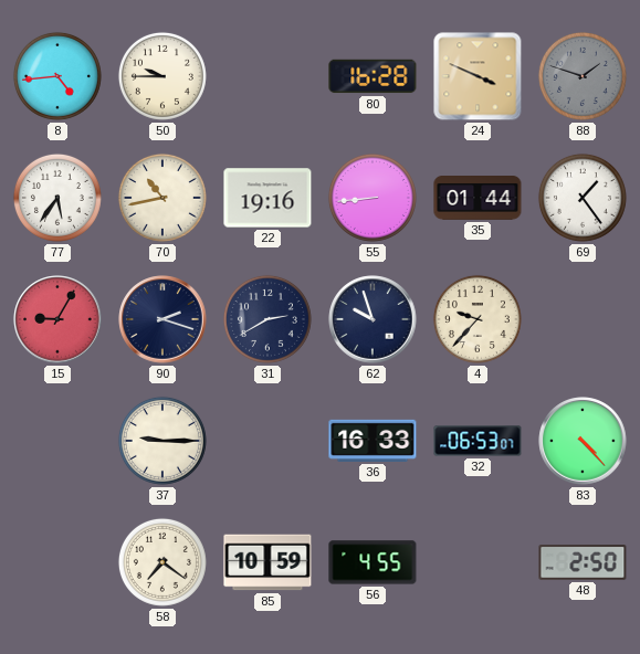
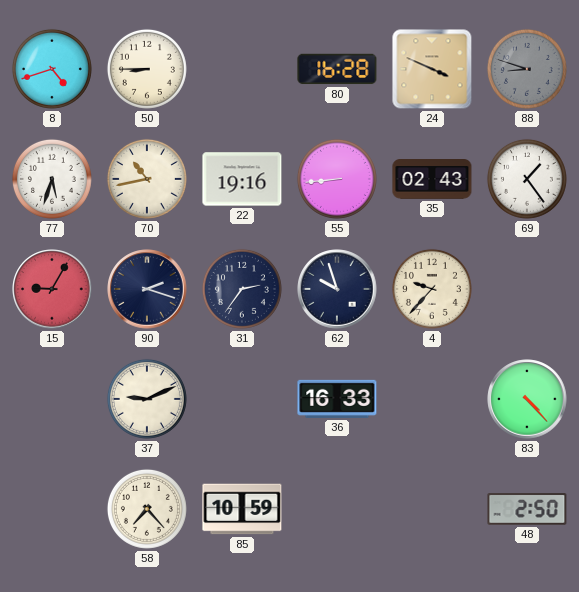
8: 4:44 -> 4:42 (52, 69)
50: 9:45 -> 8:45 (147, 69)
88: 1:48 -> 8:48 (527, 69)
77: 5:36 -> 5:33 (52, 179)
35: 01:44 -> 02:43 (432, 179)
31: 2:40 -> 2:36 (242, 289)
37: 9:15 -> 9:11 (147, 399)
32: 06:53 -> none (478, 441)
58: 7:21 -> 7:23 (147, 509)
56: 4:55 -> none (373, 562)
